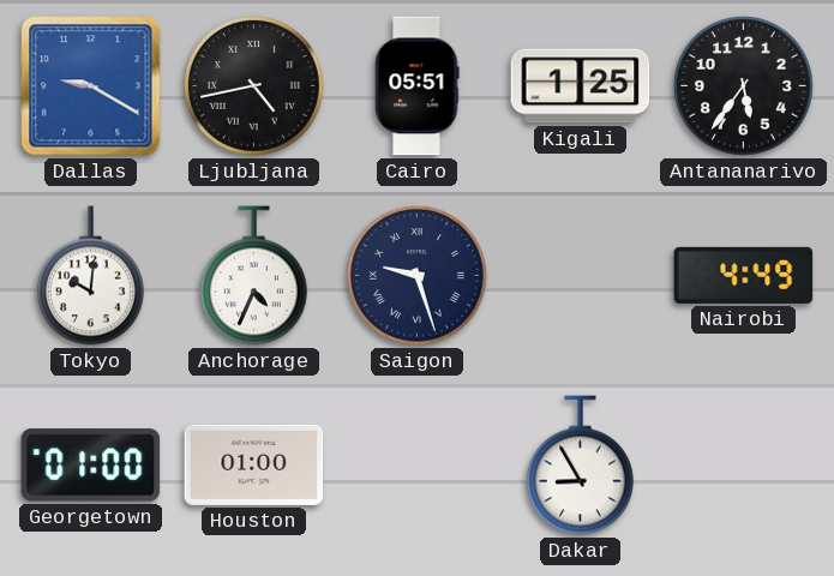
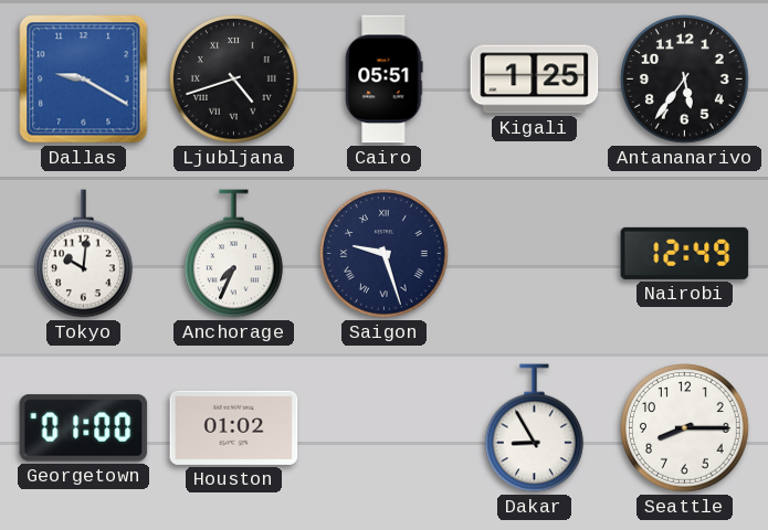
Ljubljana: 4:43 -> 4:42 (234, 79)
Anchorage: 4:34 -> 7:34 (234, 254)
Nairobi: 4:49 -> 12:49 (685, 253)
Houston: 01:00 -> 01:02 (234, 427)
Seattle: none -> 8:15 (685, 428)
